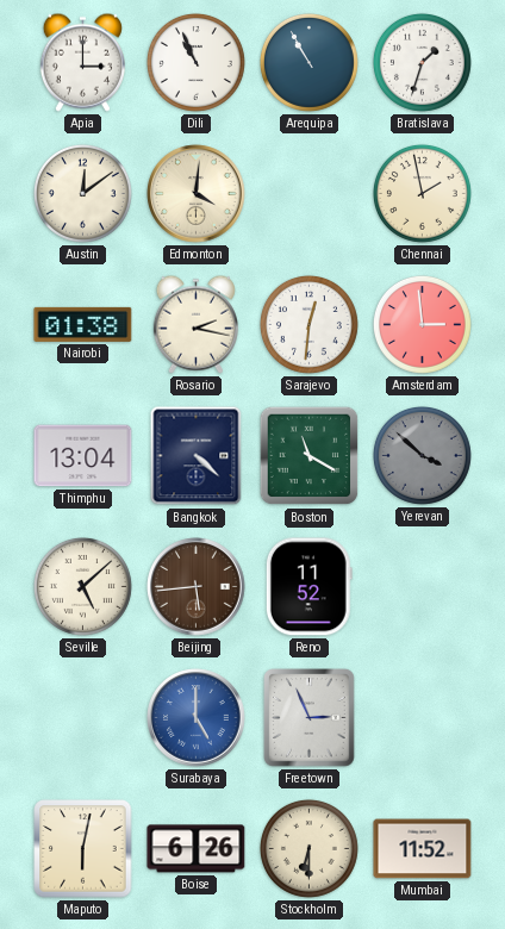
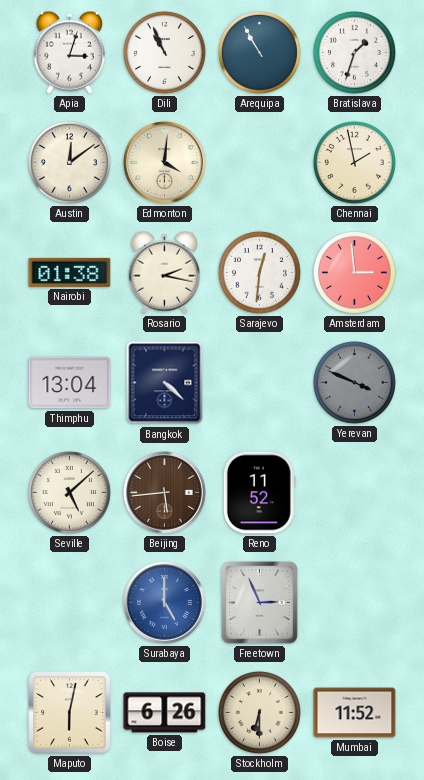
Apia: 3:00 -> 3:03 (69, 52)
Boston: 11:20 -> none (310, 456)
Yerevan: 3:52 -> 3:49 (354, 382)
